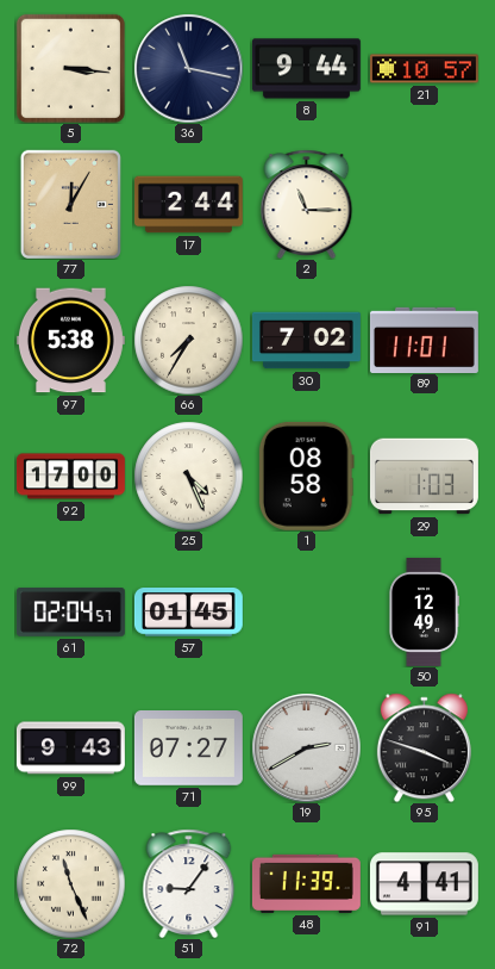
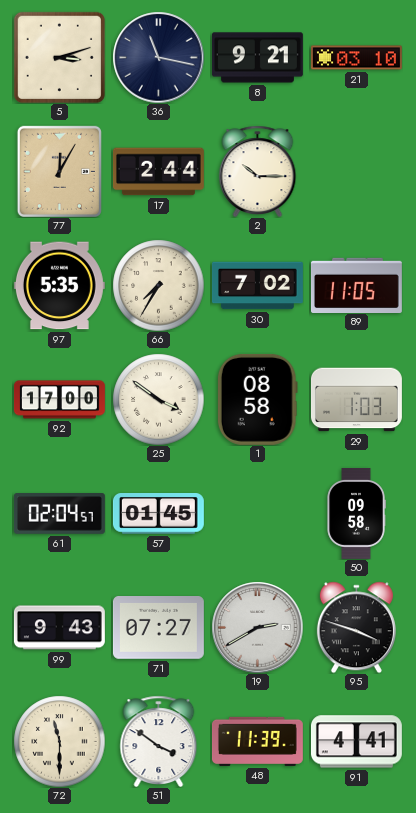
5: 3:16 -> 3:12 (59, 57)
8: 9:44 -> 9:21 (257, 58)
21: 10:57 -> 03:10 (356, 58)
2: 11:15 -> 10:15 (258, 171)
97: 5:38 -> 5:35 (59, 286)
89: 11:01 -> 11:05 (356, 285)
25: 4:26 -> 3:51 (158, 399)
50: 12:49 -> 09:58 (356, 513)
72: 11:26 -> 11:30 (59, 741)
51: 9:06 -> 3:51 (159, 741)
